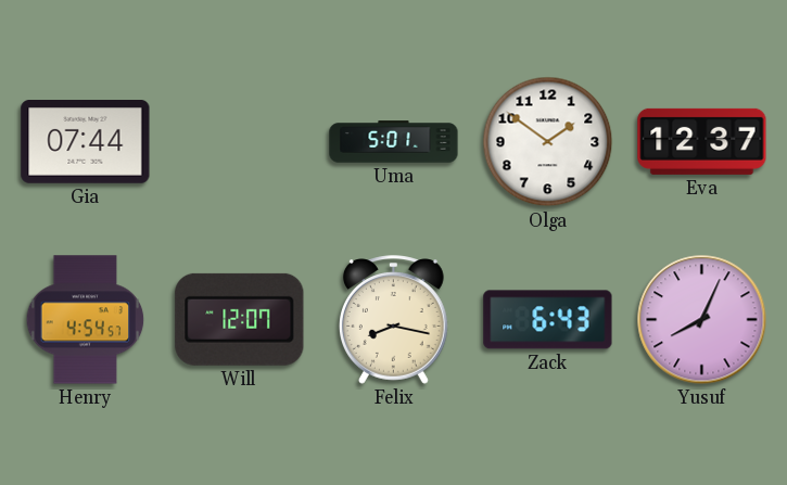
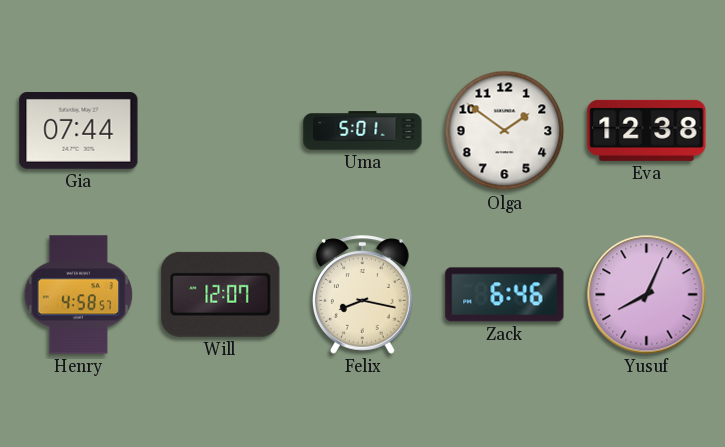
Eva: 12:37 -> 12:38 (647, 130)
Henry: 4:54 -> 4:58 (79, 295)
Zack: 6:43 -> 6:46 (505, 295)
